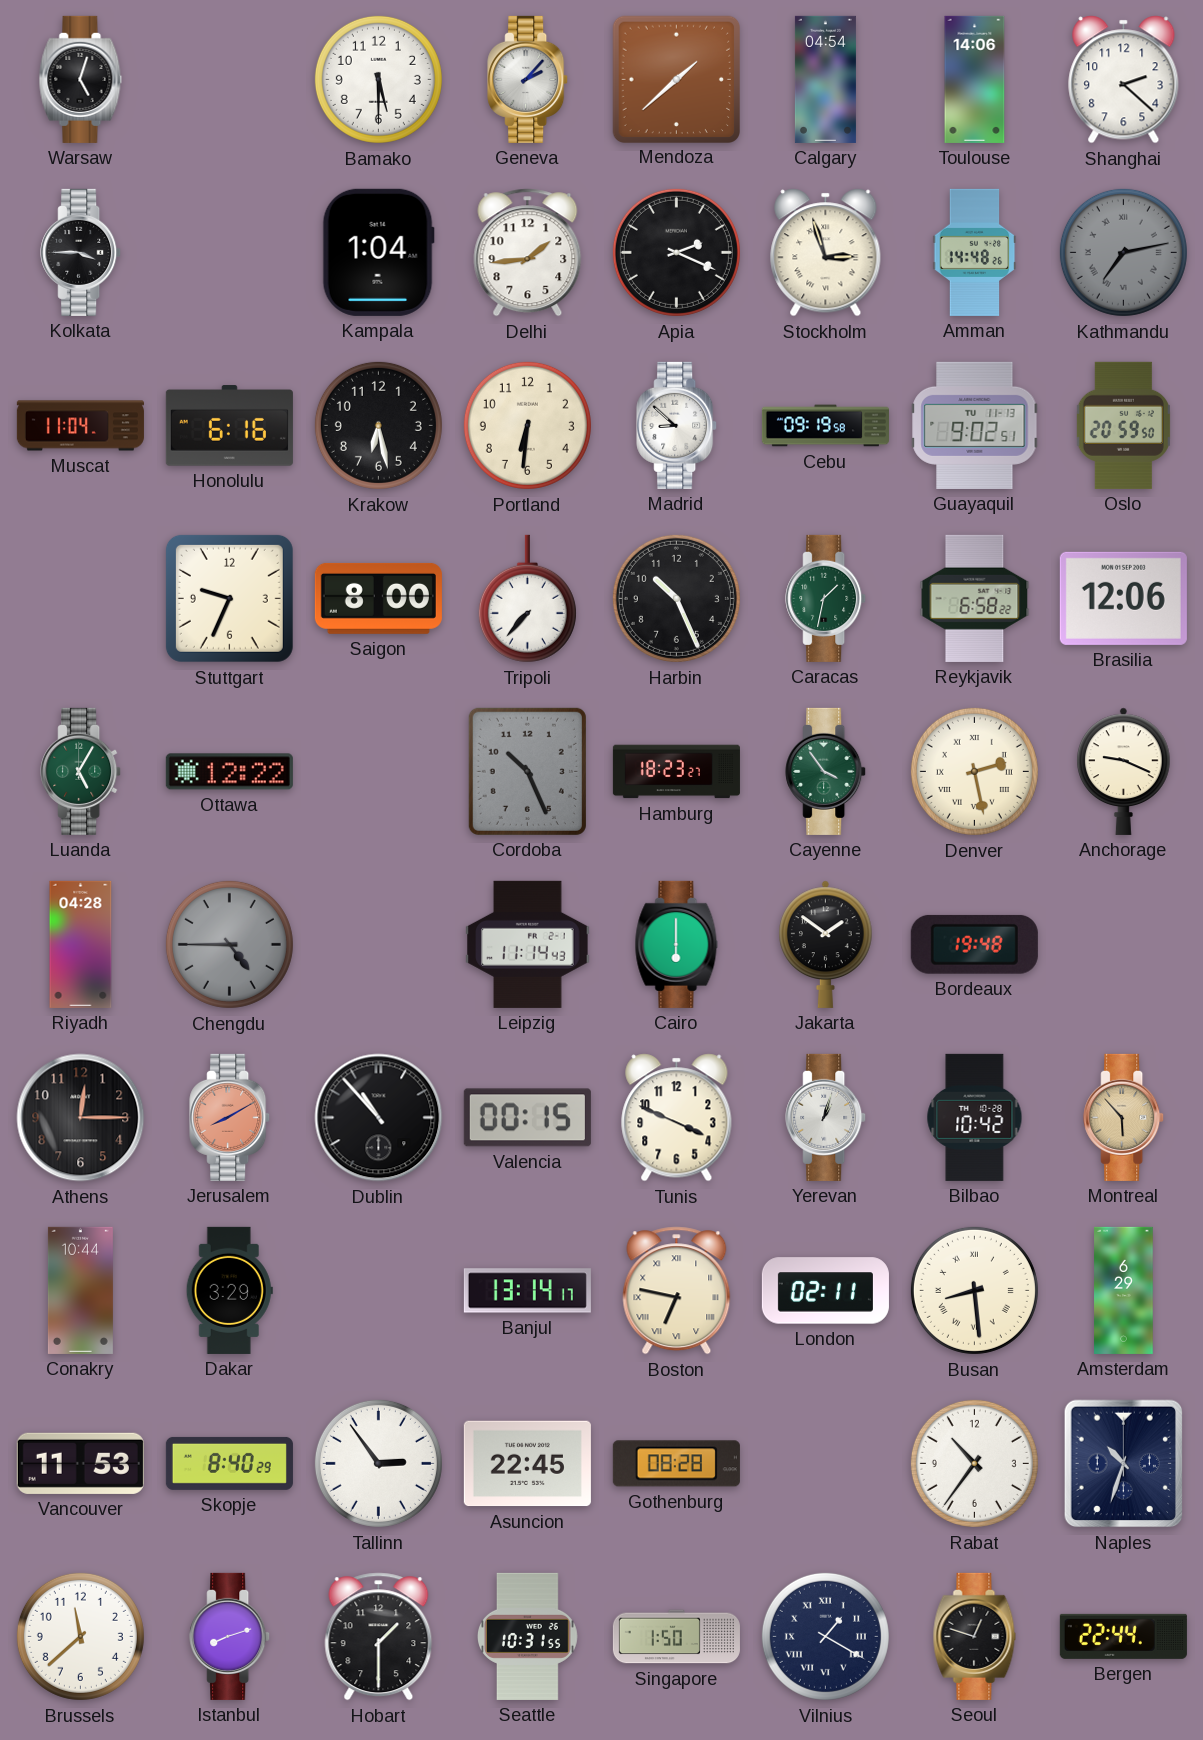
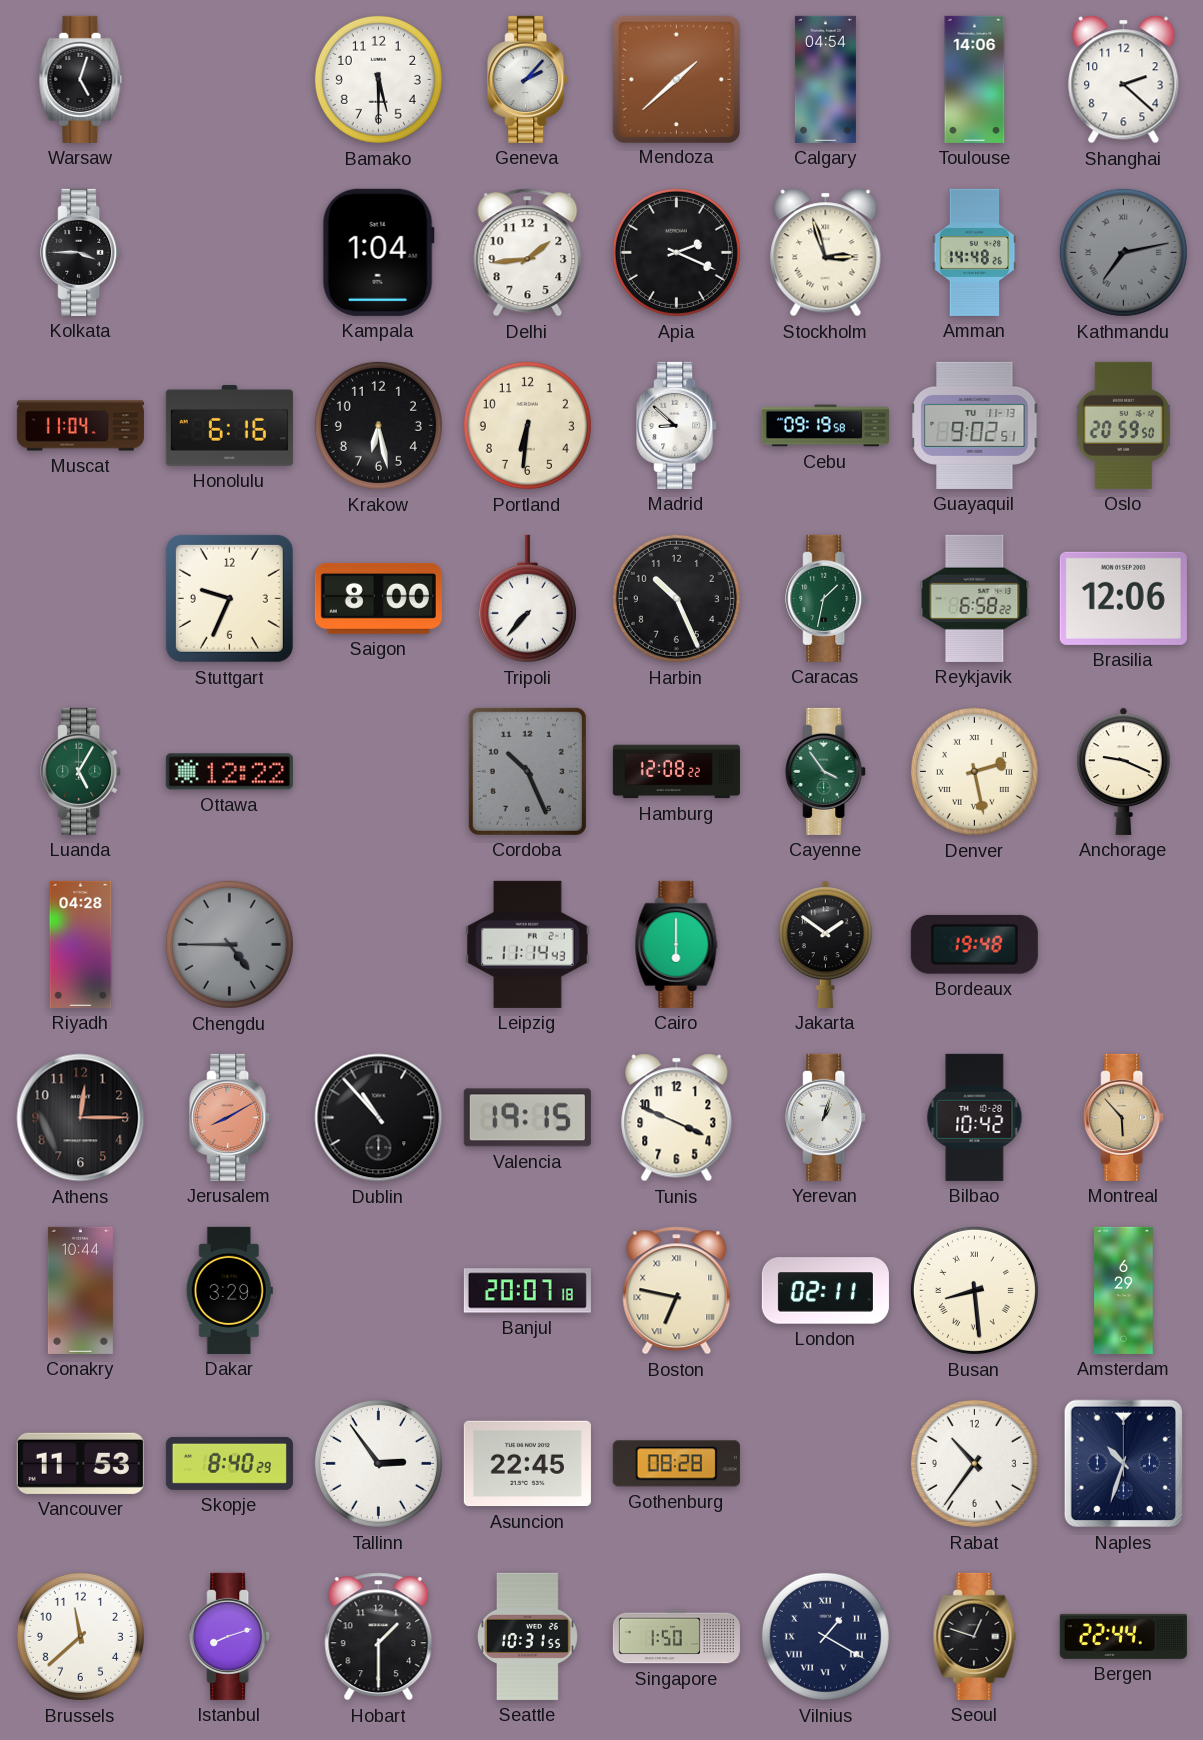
Hamburg: 18:23 -> 12:08 (676, 772)
Valencia: 00:15 -> 19:15 (527, 1118)
Banjul: 13:14 -> 20:07 (527, 1291)
